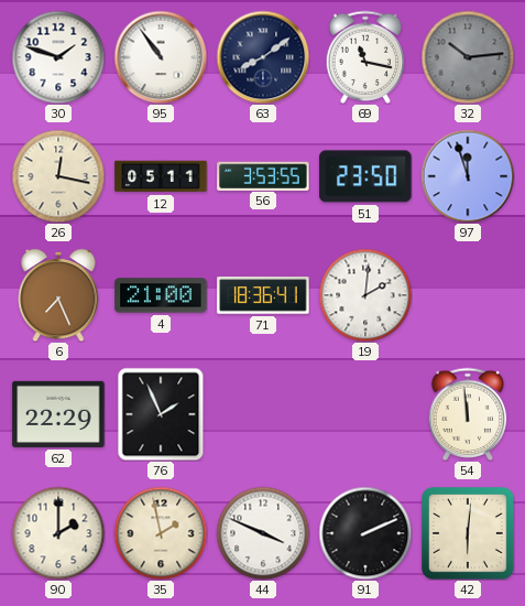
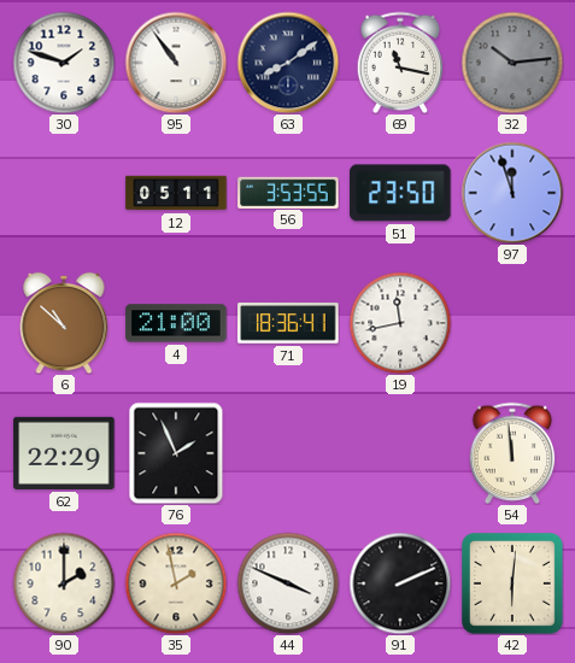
26: 12:17 -> none (58, 176)
6: 7:26 -> 10:52 (64, 323)
19: 2:01 -> 11:43 (400, 323)
